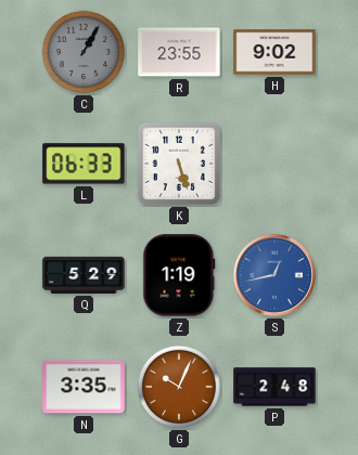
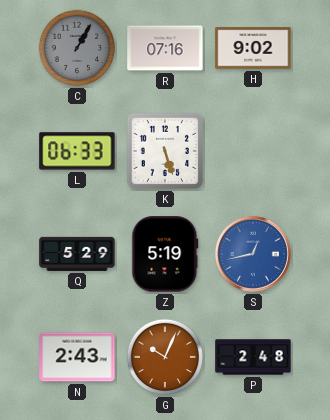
R: 23:55 -> 07:16 (165, 48)
Z: 1:19 -> 5:19 (165, 254)
N: 3:35 -> 2:43 (77, 357)
